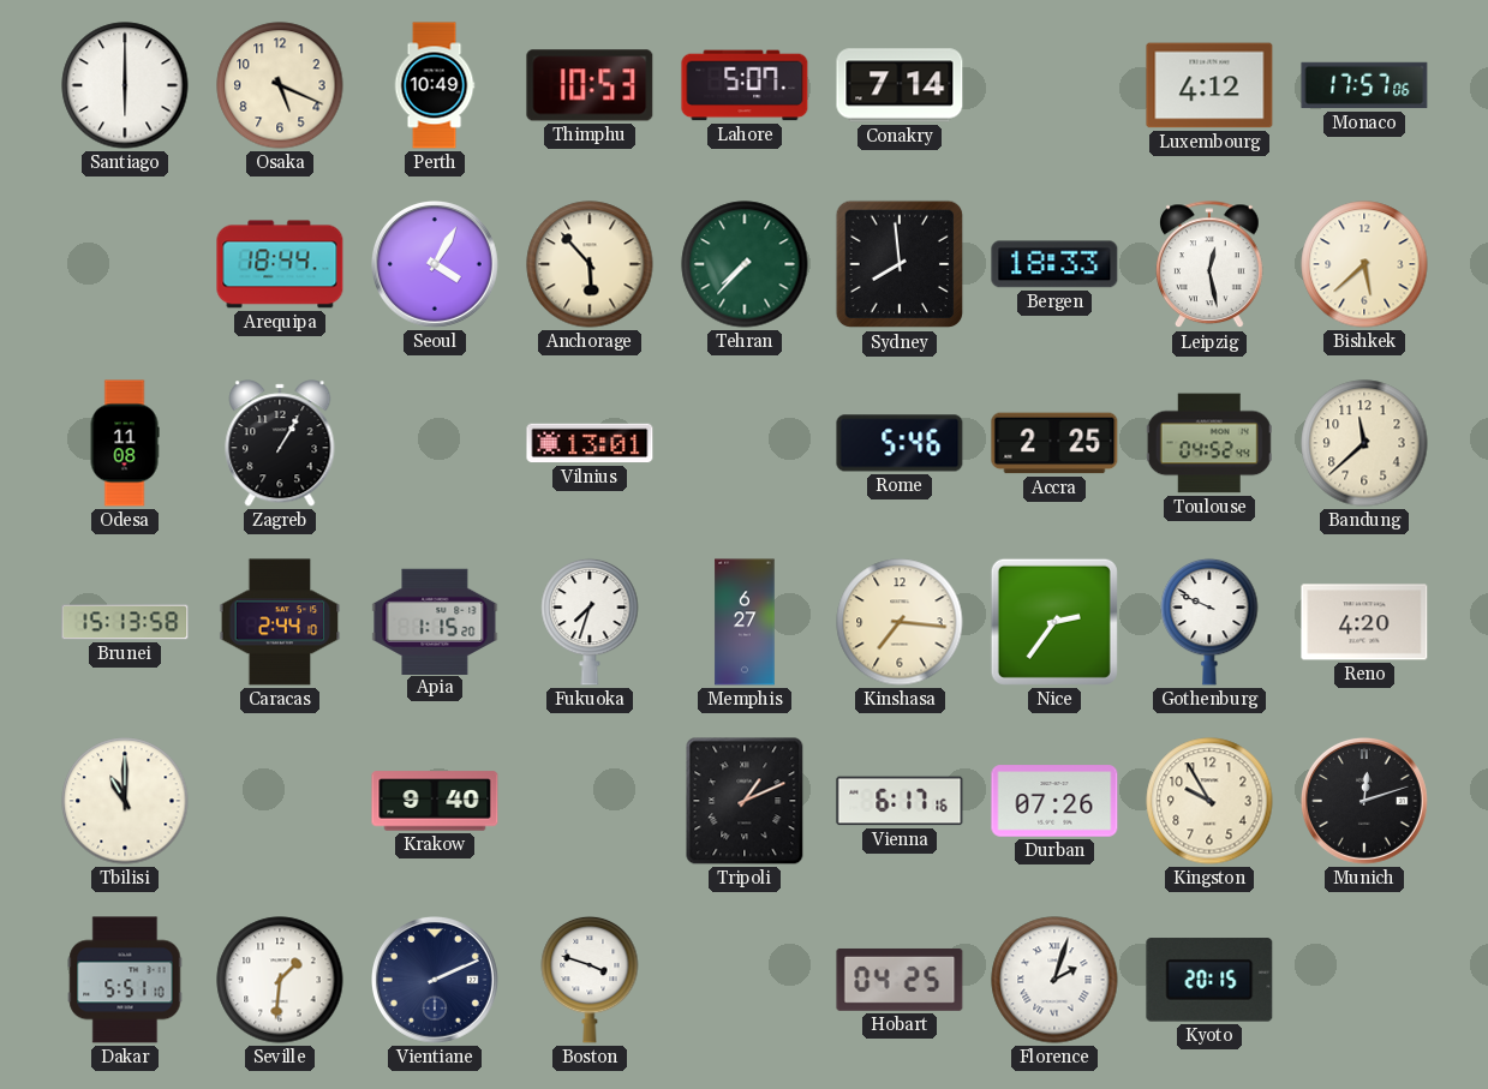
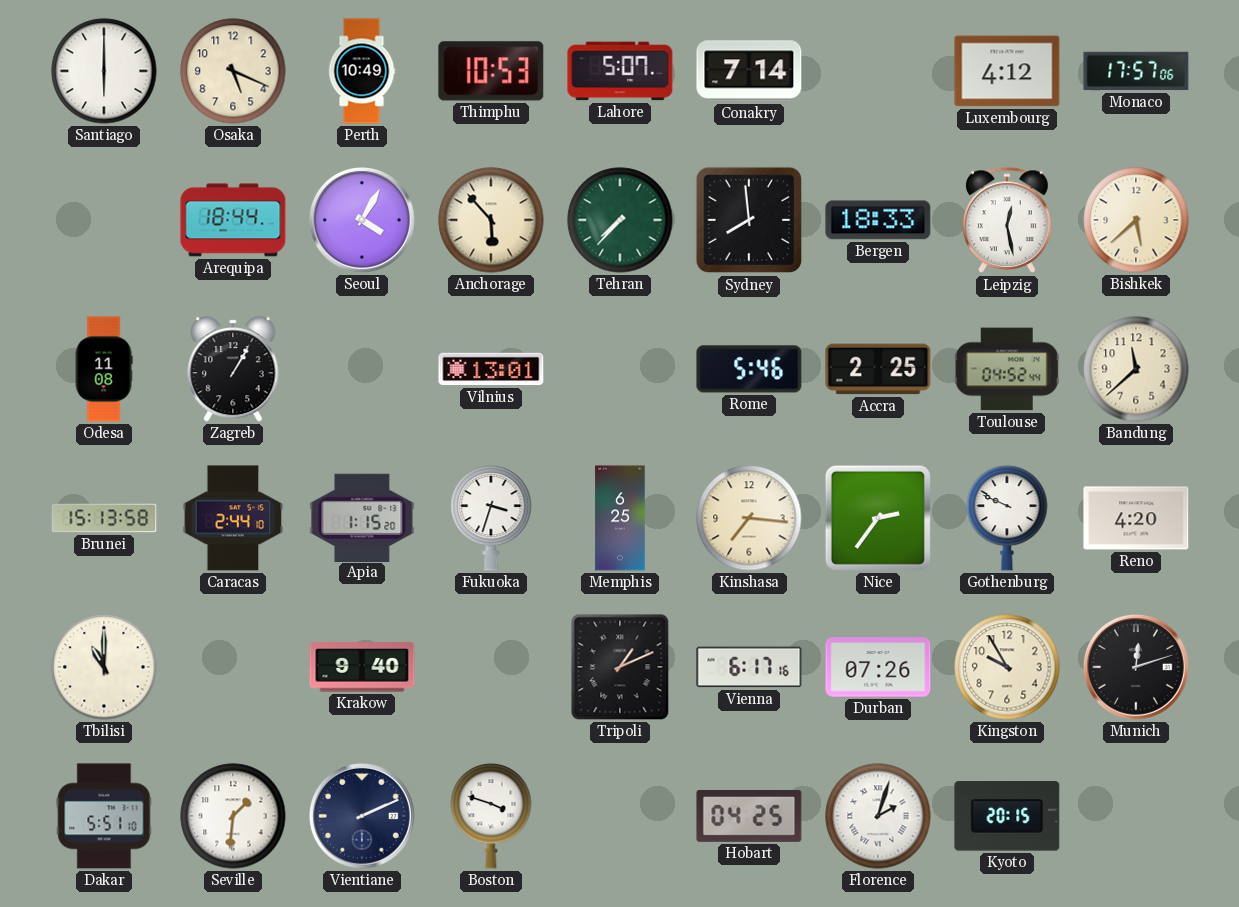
Fukuoka: 7:33 -> 3:33 (491, 518)
Memphis: 6:27 -> 6:25 (620, 518)
